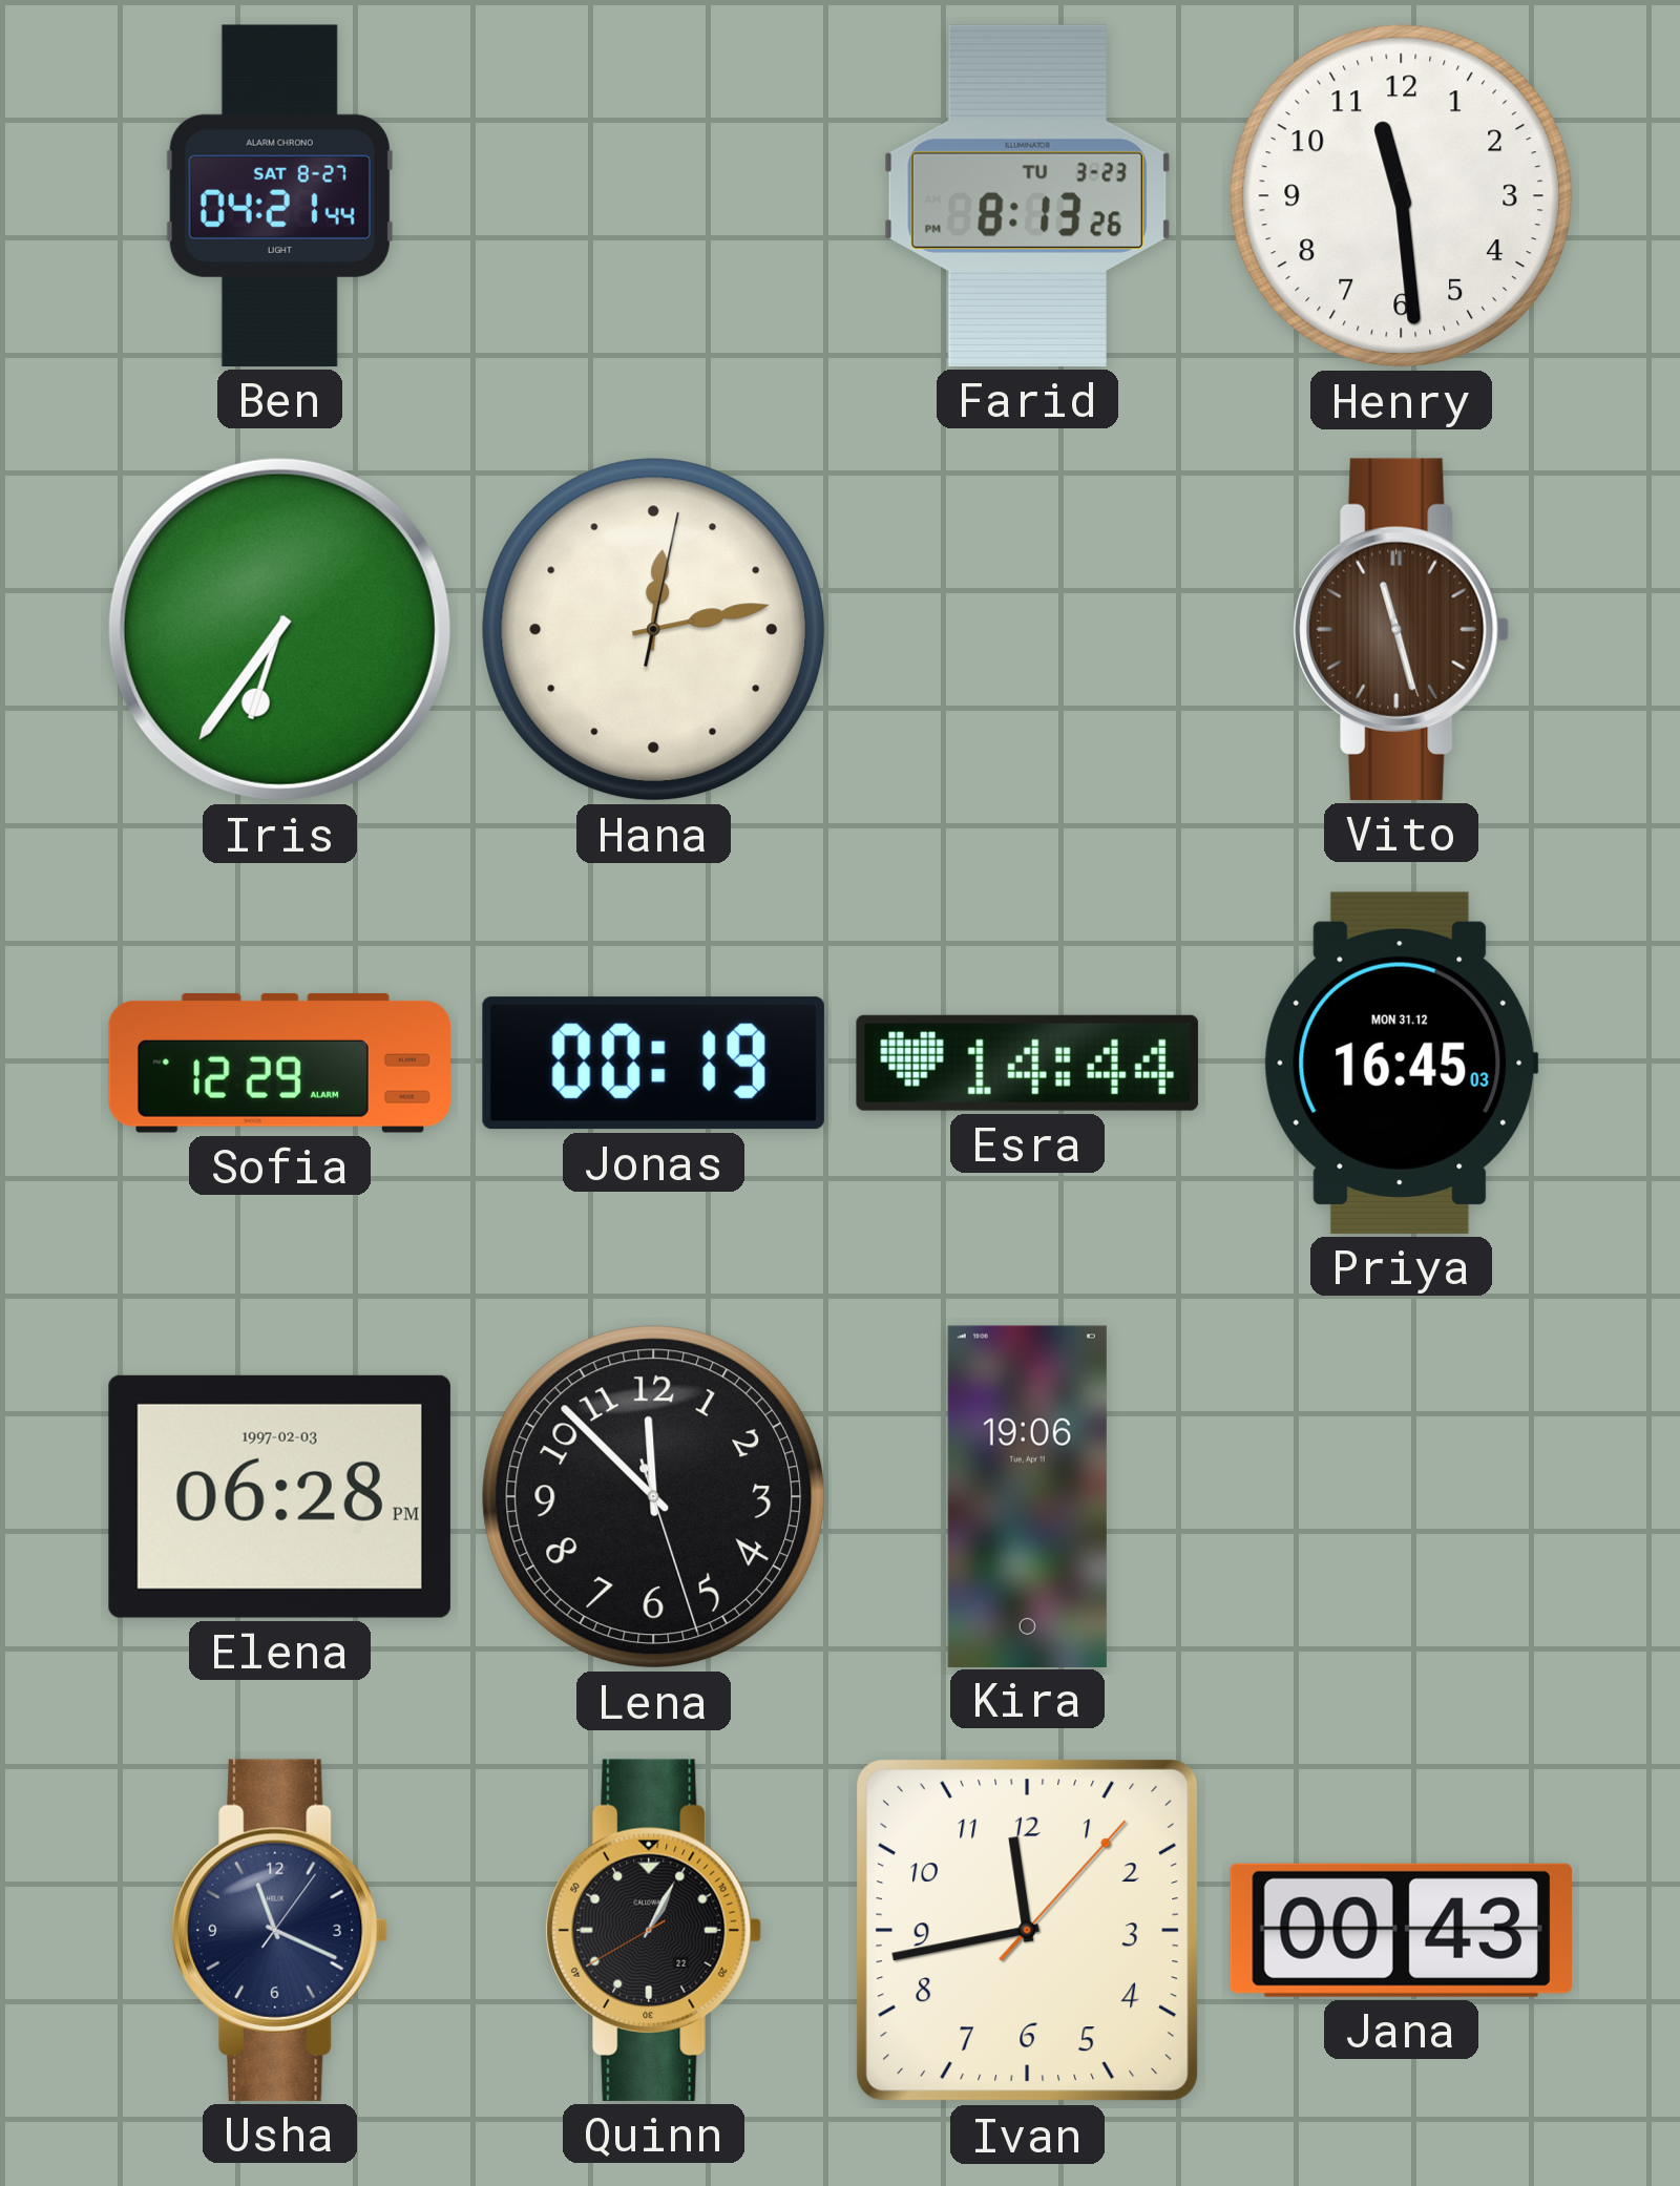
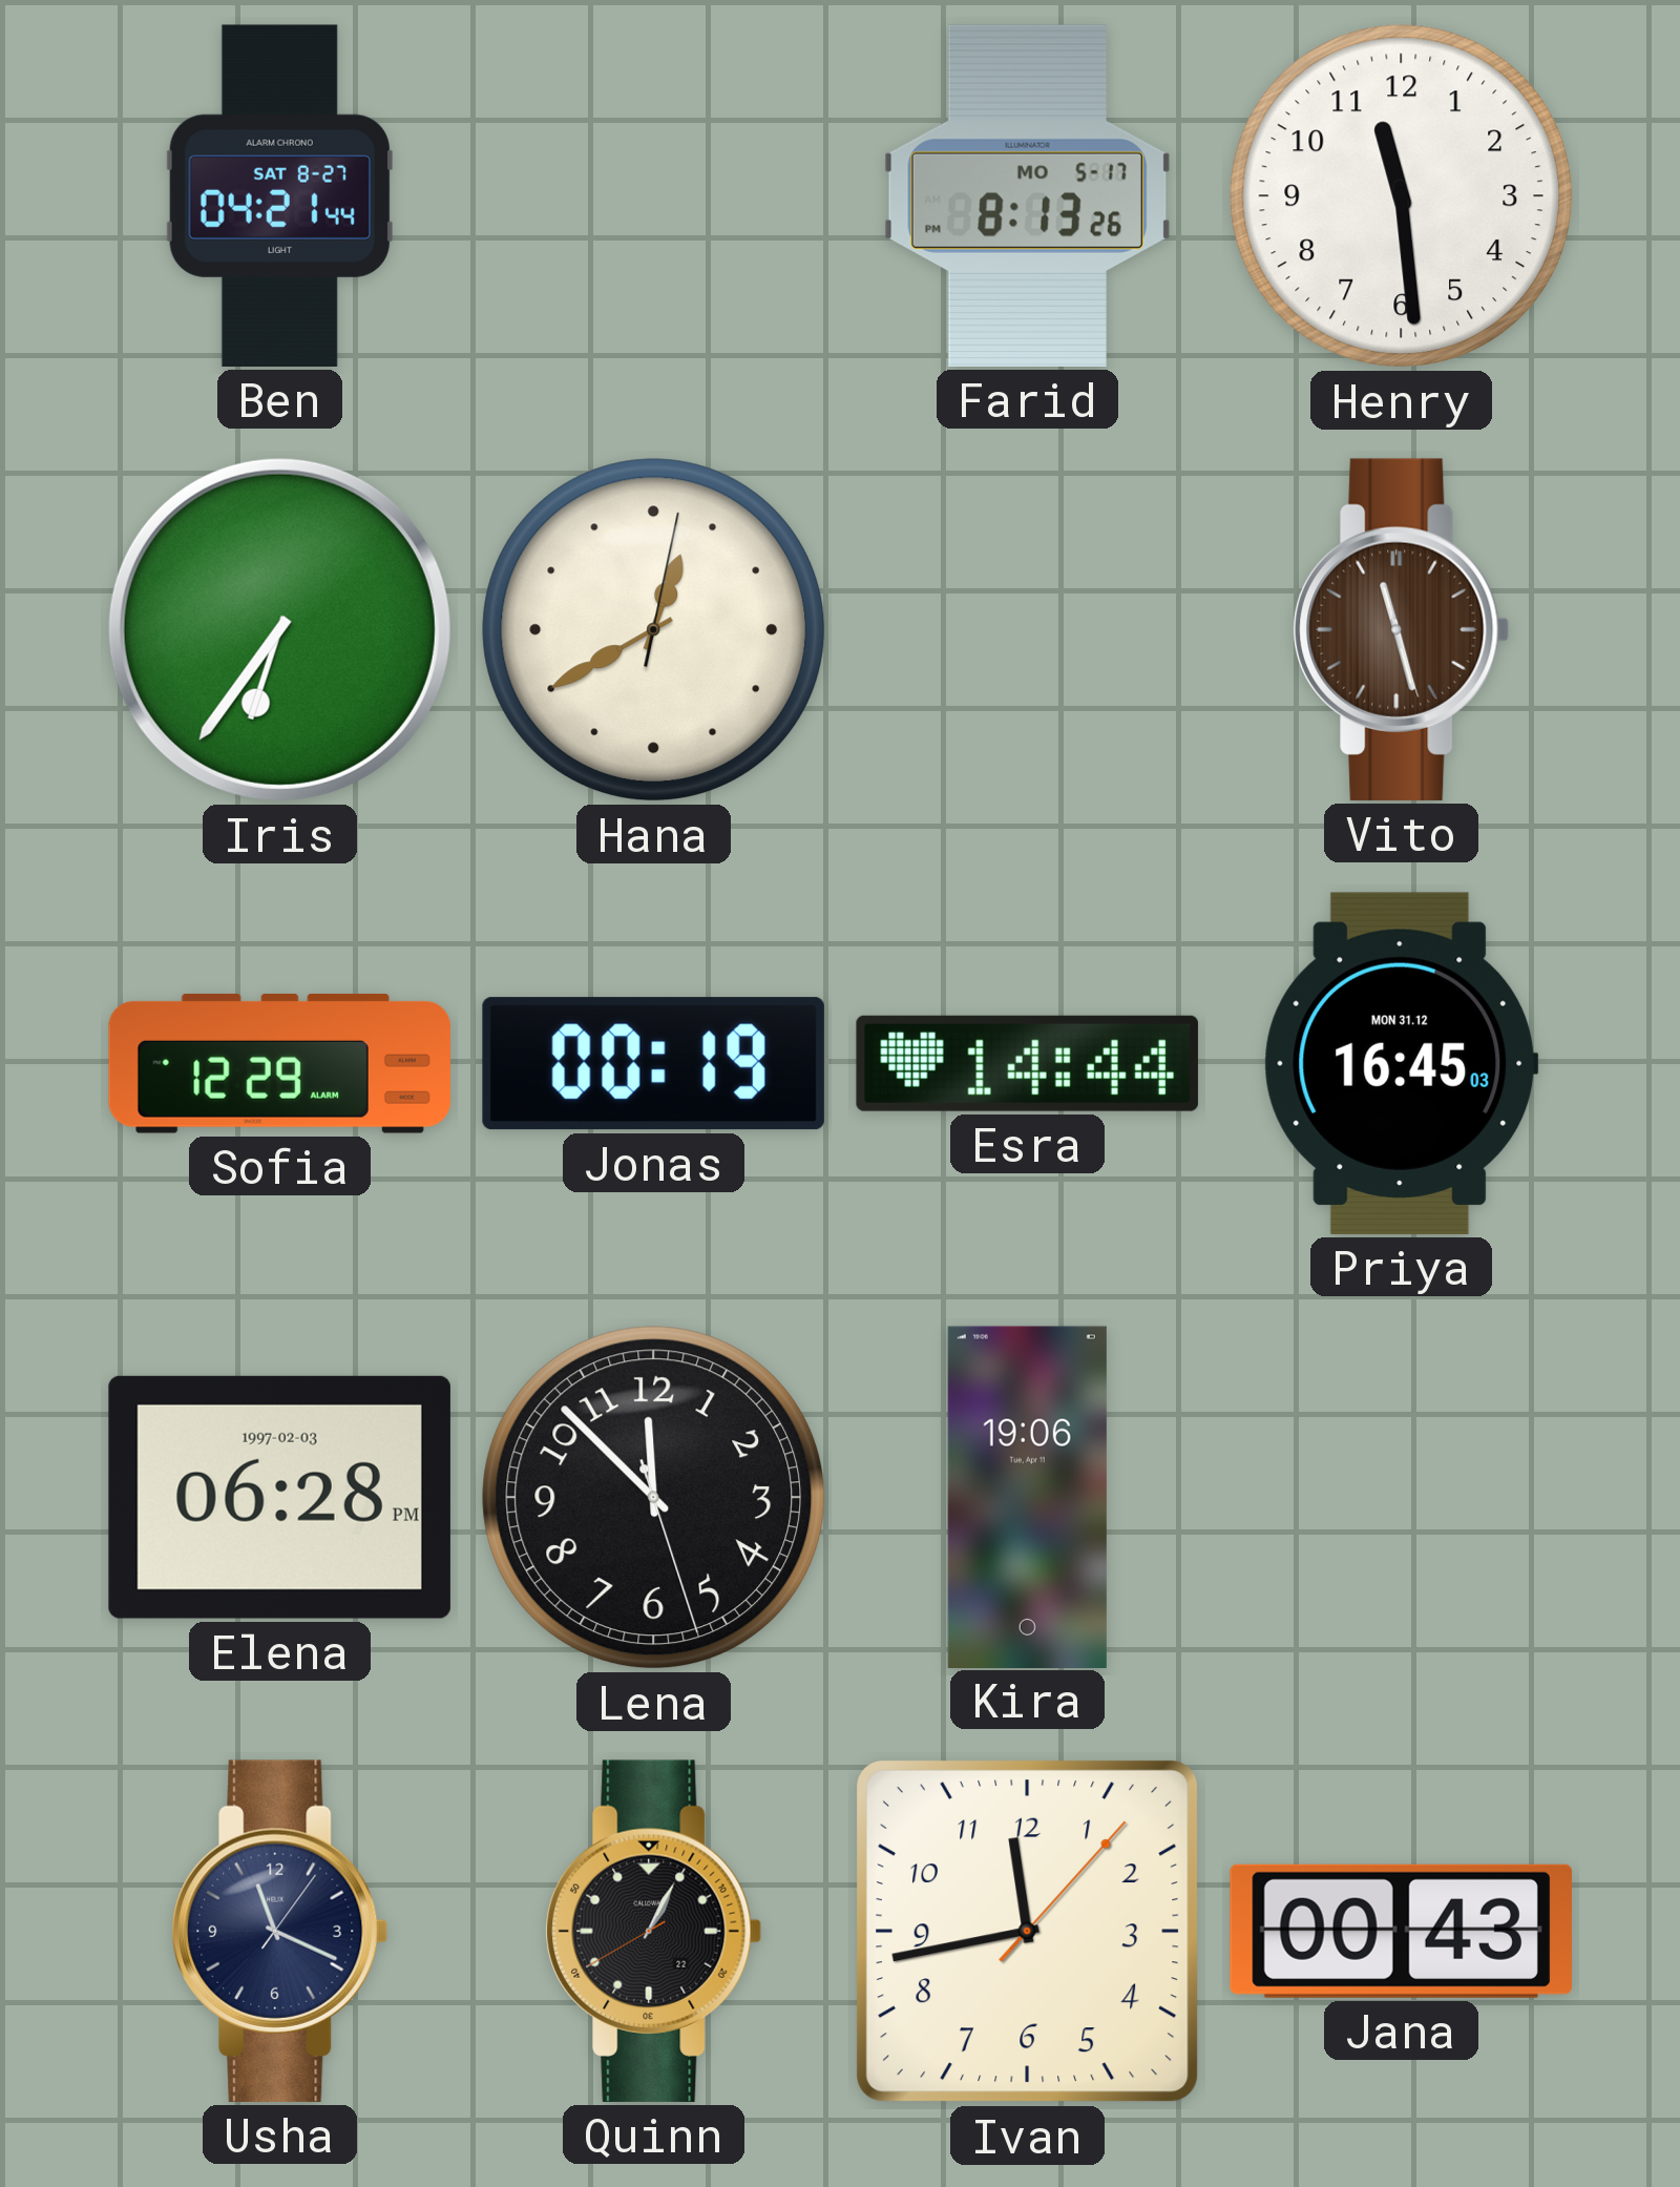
Farid date: TU 3-23 -> MO 5-17 (1027, 195)
Hana: 12:13 -> 12:40 (654, 630)
